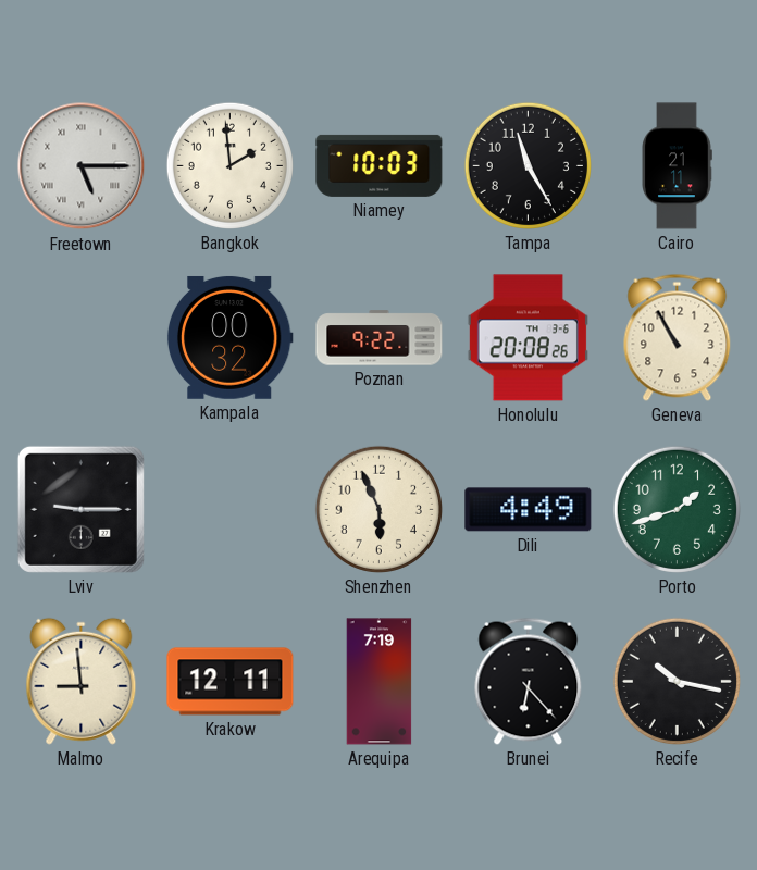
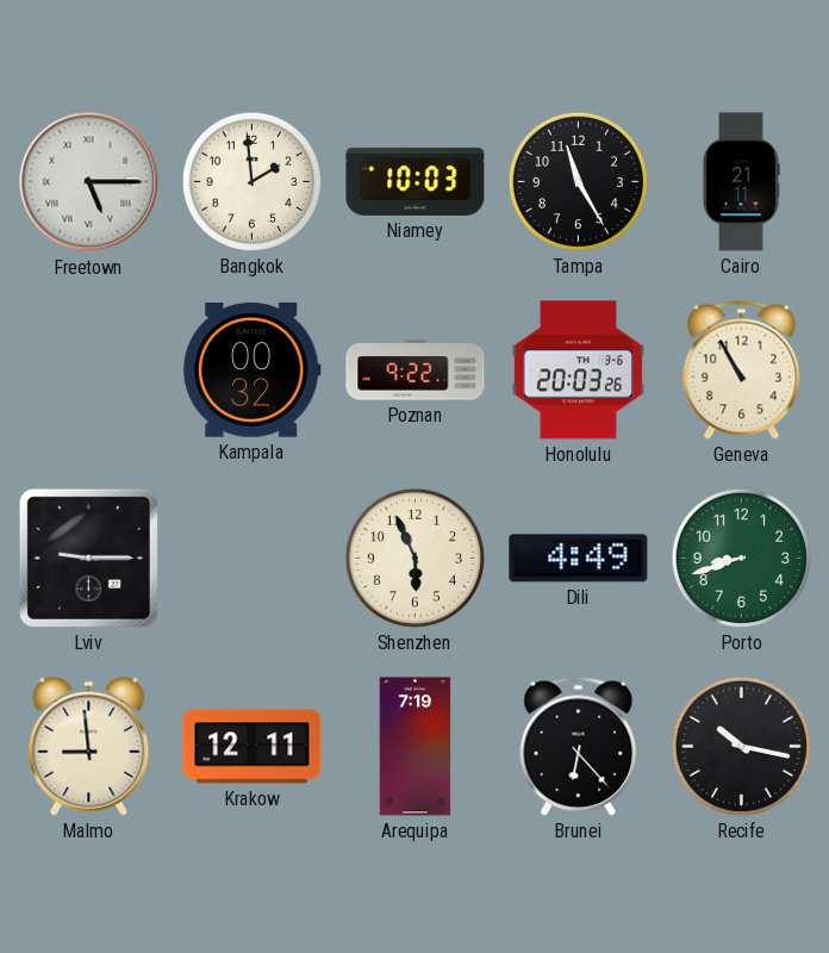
Honolulu: 20:08 -> 20:03 (578, 370)
Porto: 1:42 -> 8:42 (741, 558)
